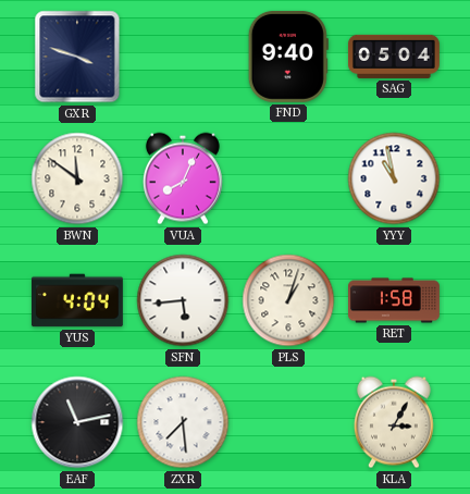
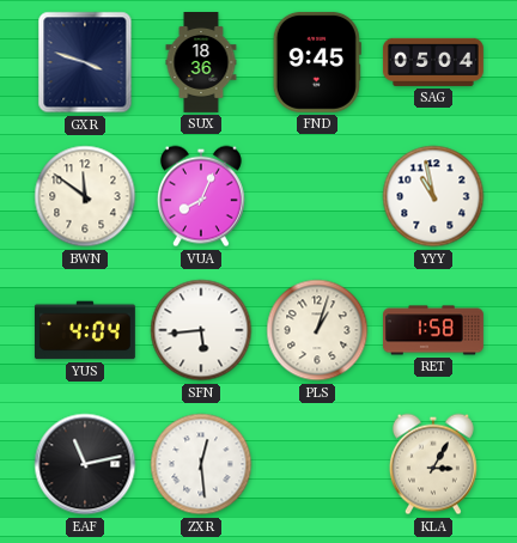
SUX: none -> 18:36 (201, 63)
FND: 9:40 -> 9:45 (317, 62)
ZXR: 7:29 -> 12:29 (201, 464)
